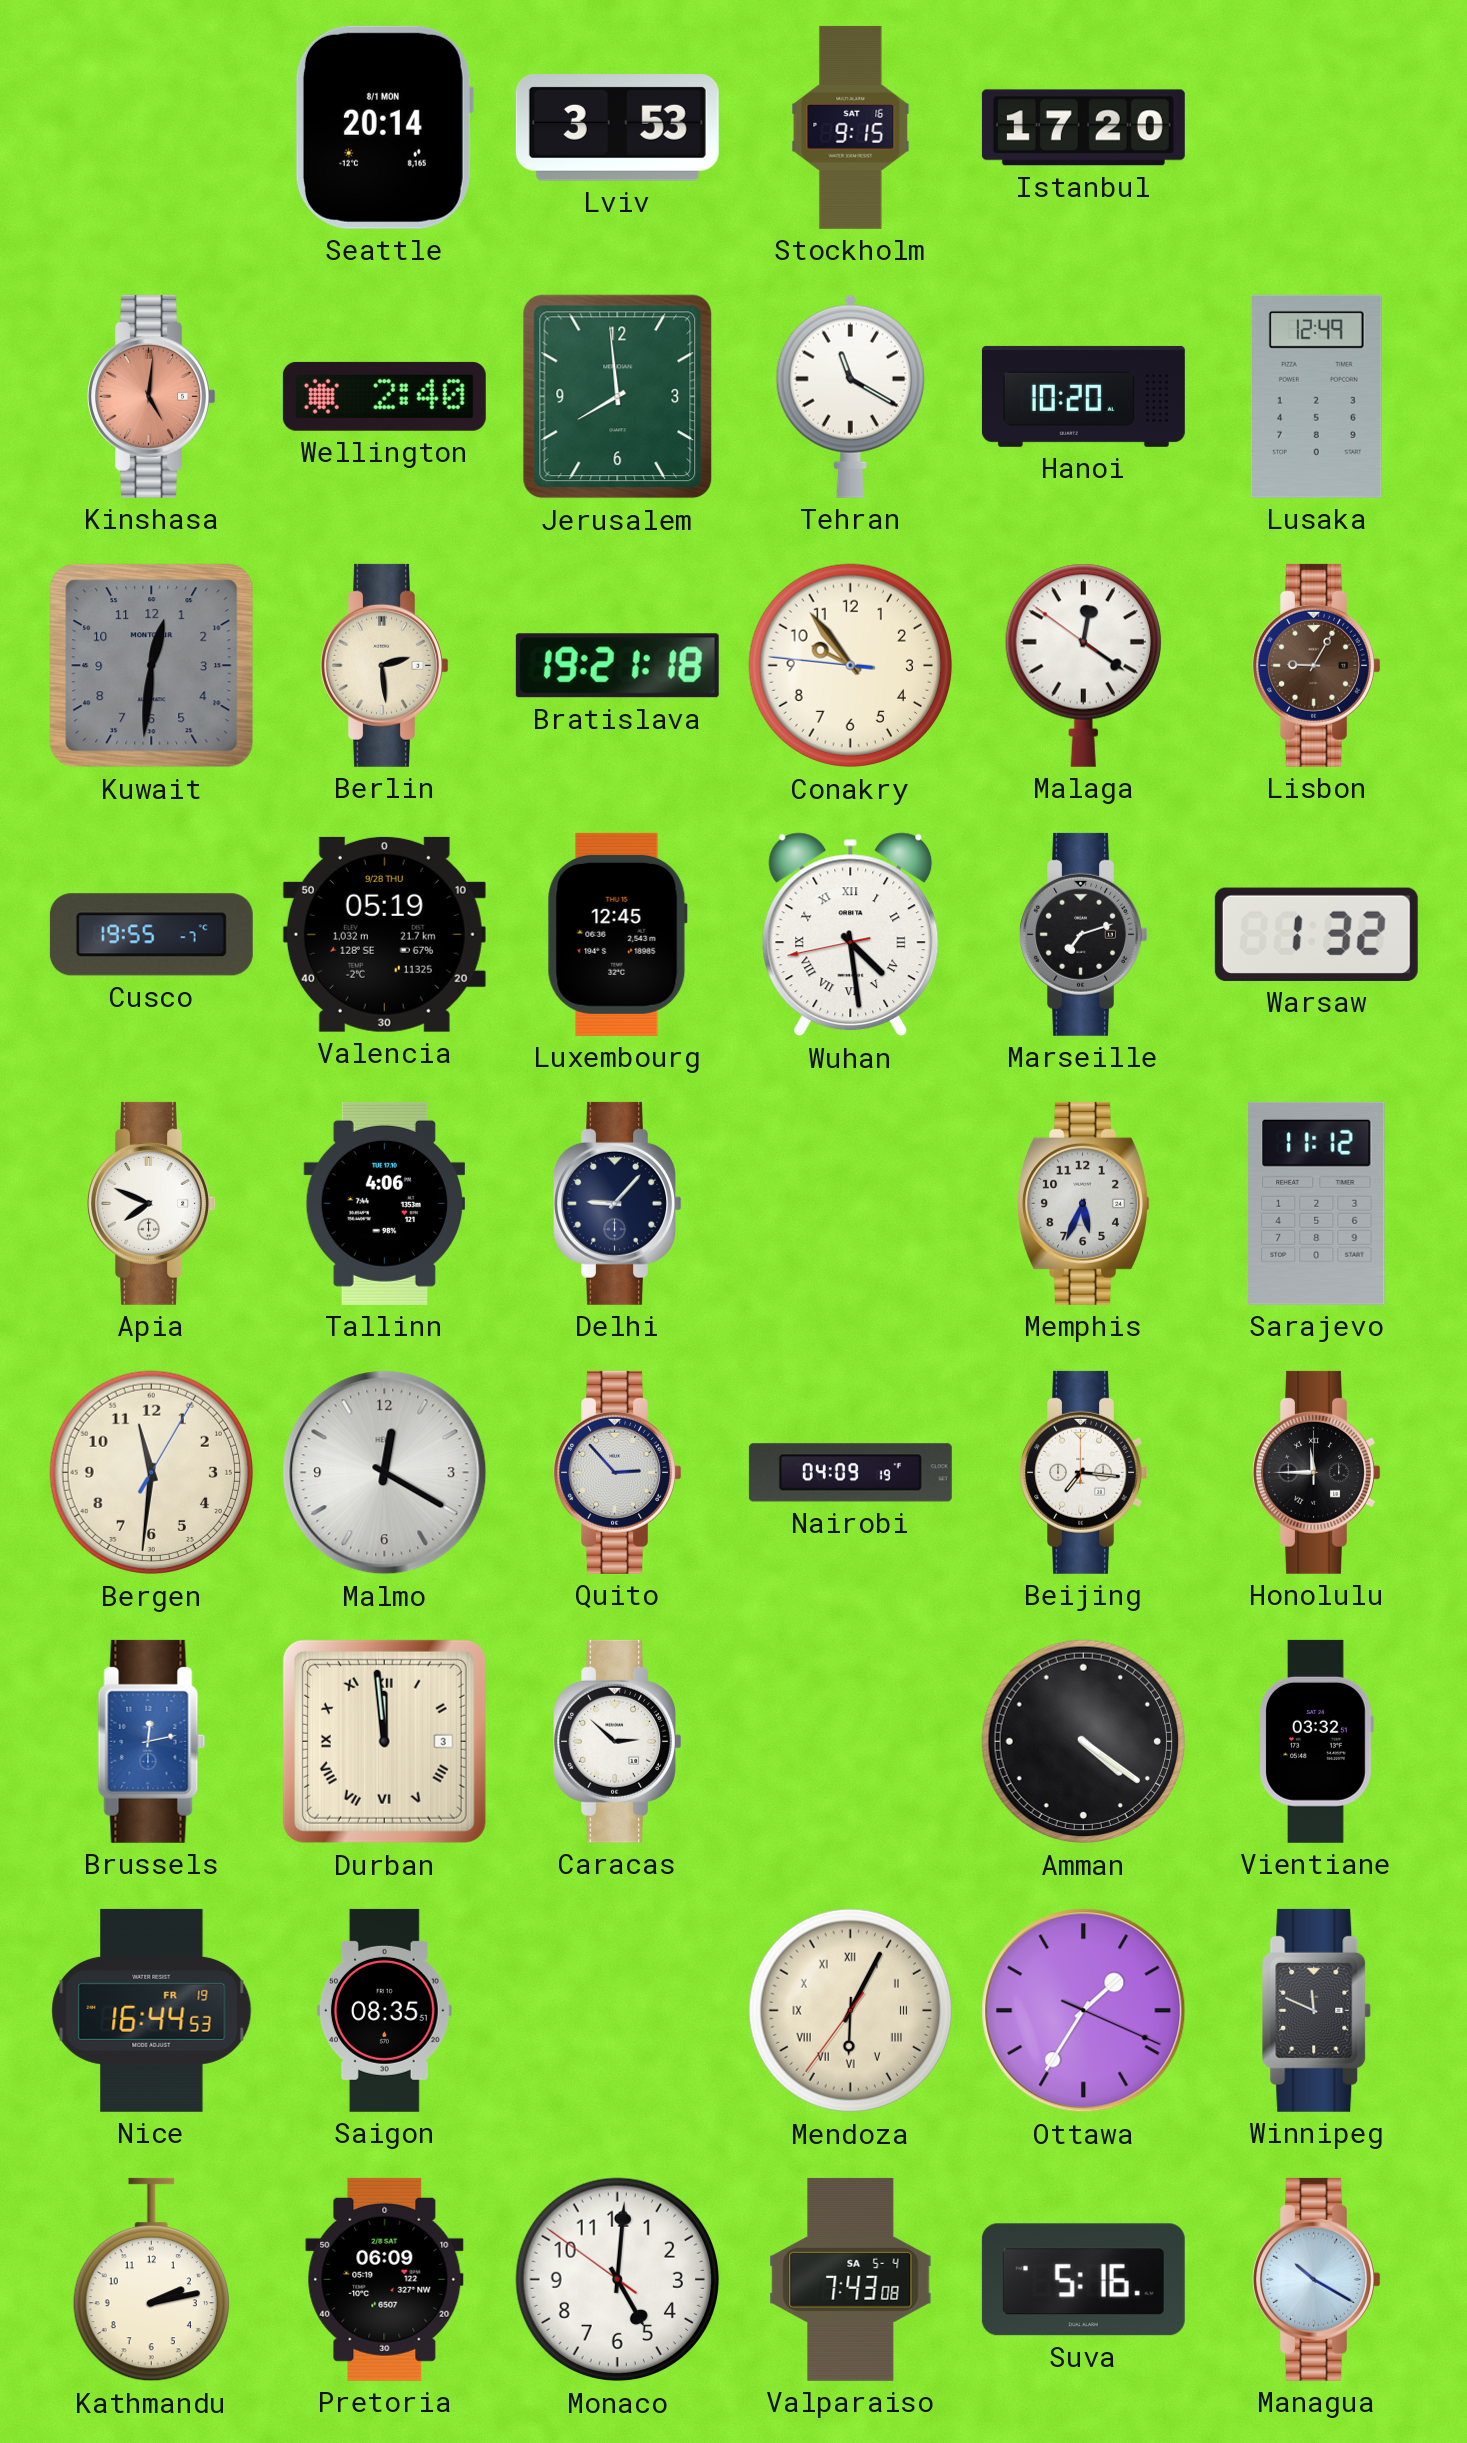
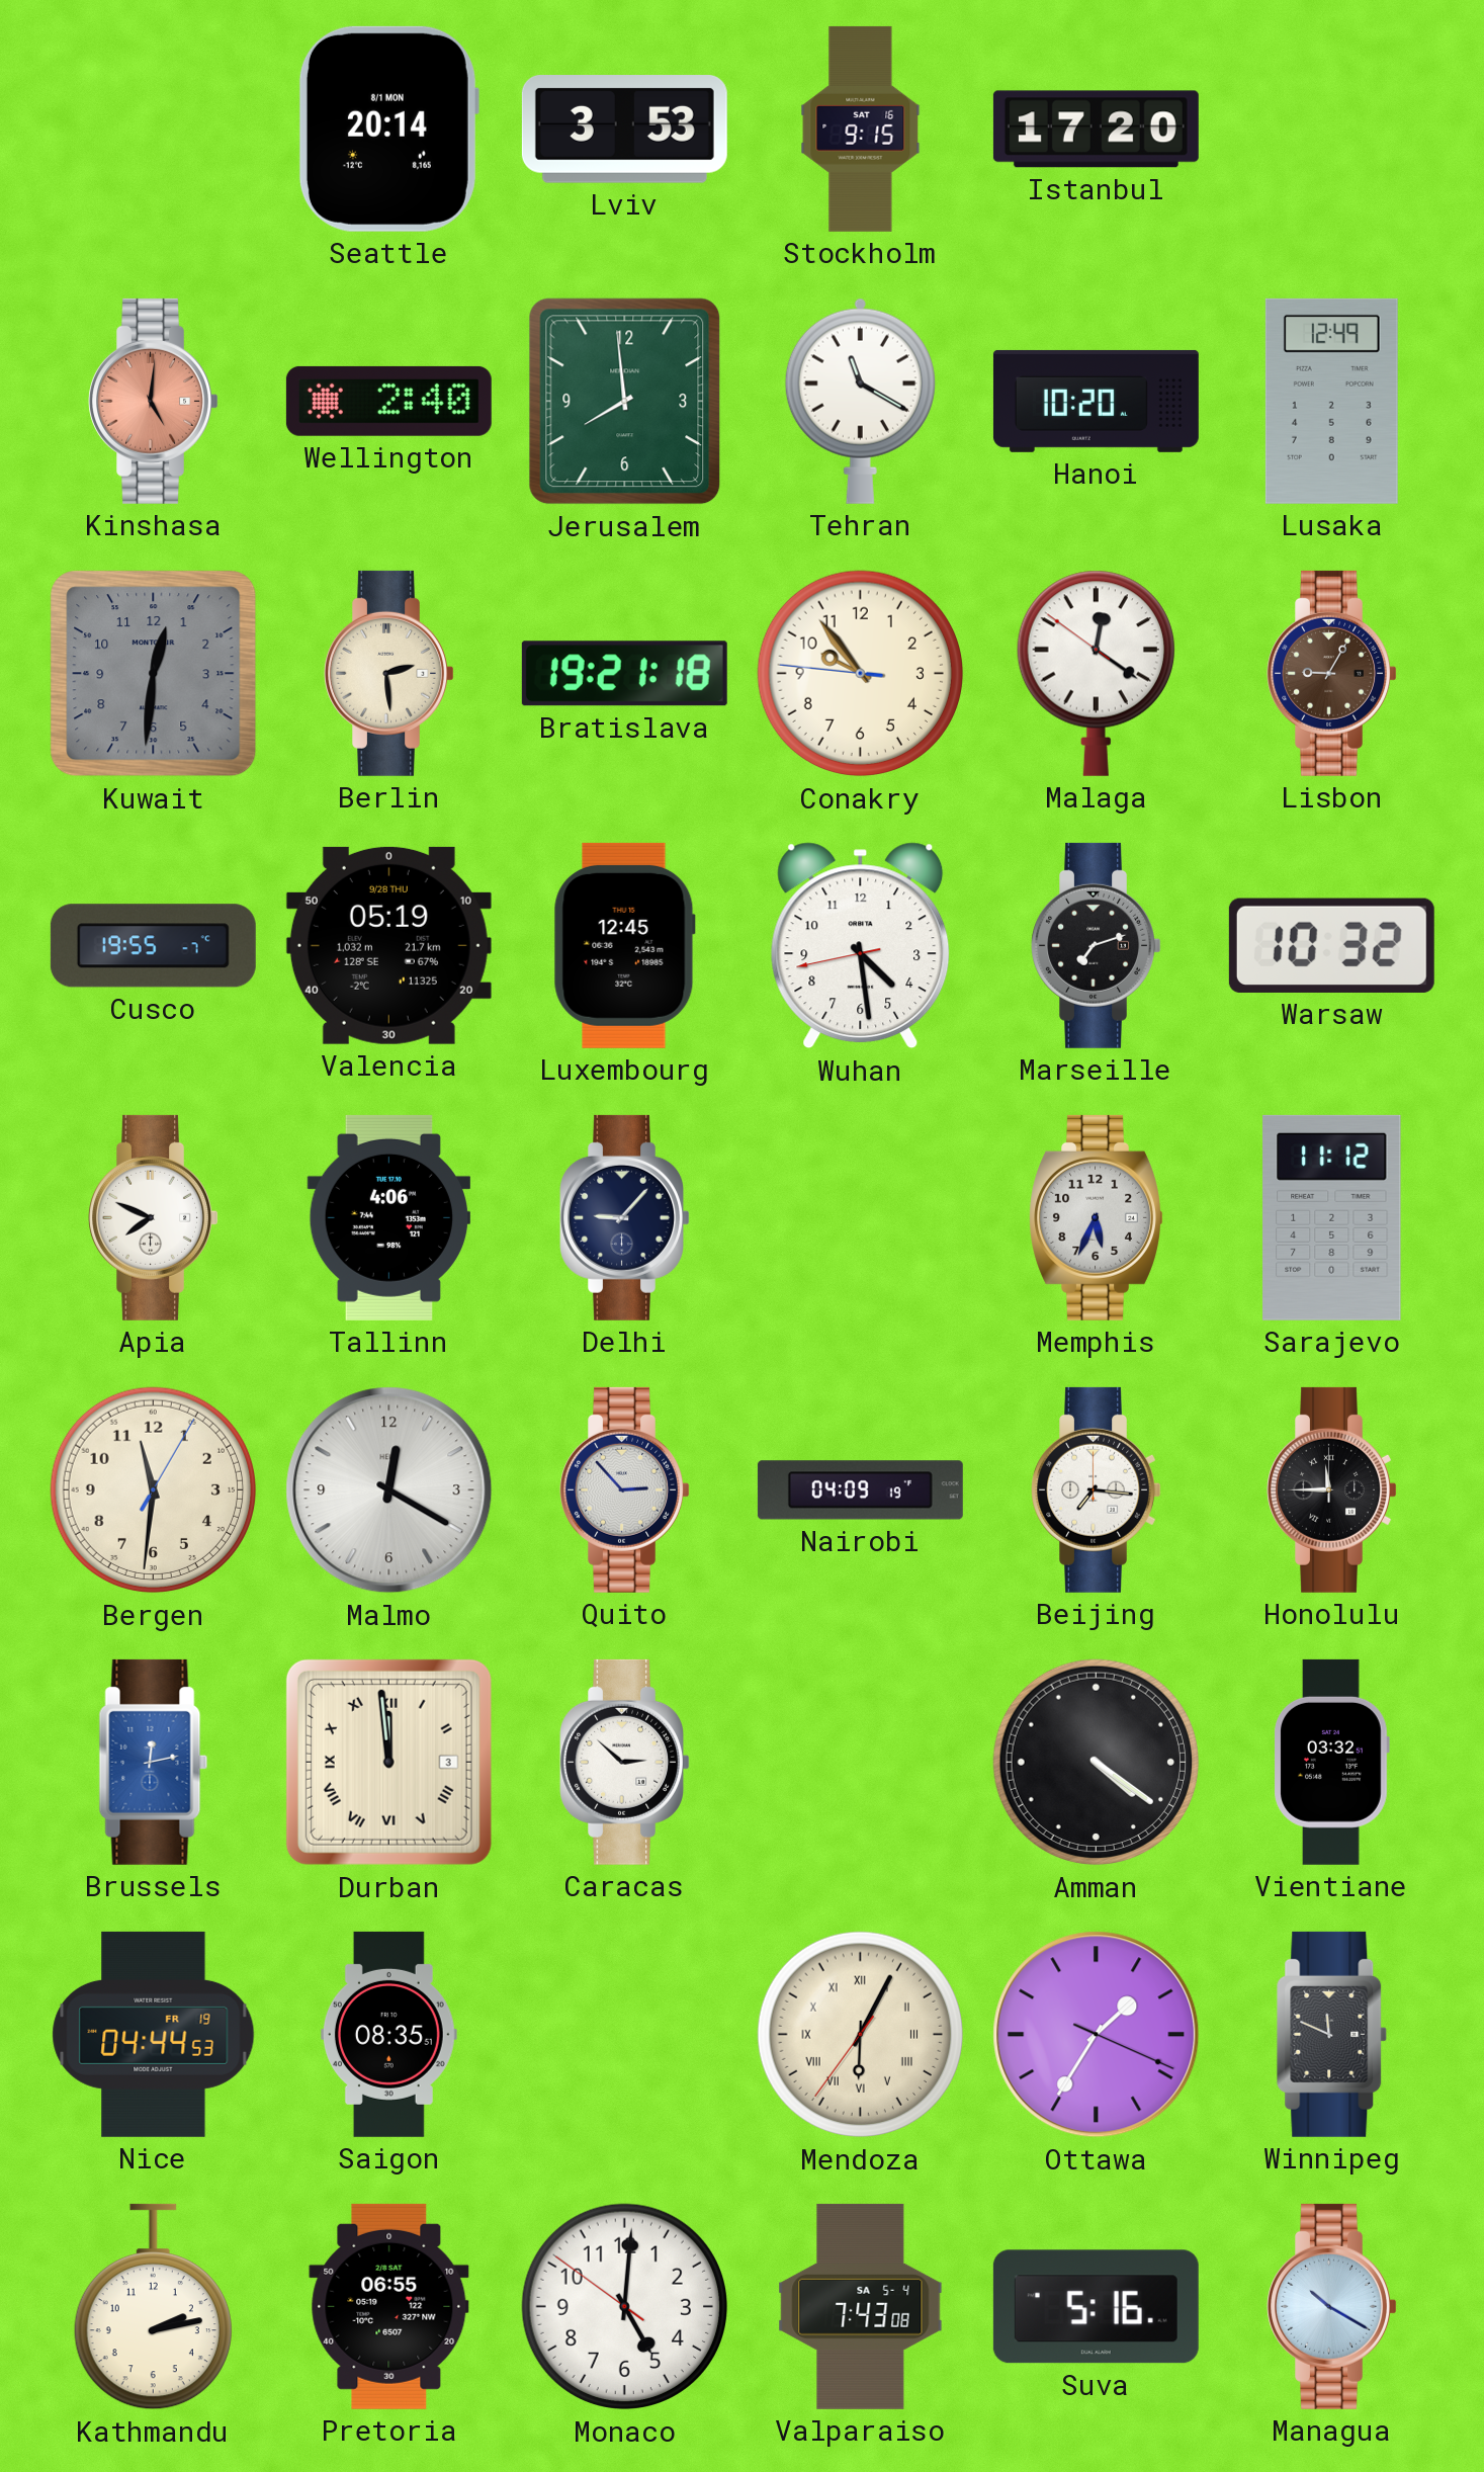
Wuhan numerals: Roman -> Arabic (861, 946)
Warsaw: 1:32 -> 10:32 (1331, 945)
Nice: 16:44 -> 04:44 (154, 2034)
Pretoria: 06:09 -> 06:55 (389, 2306)
